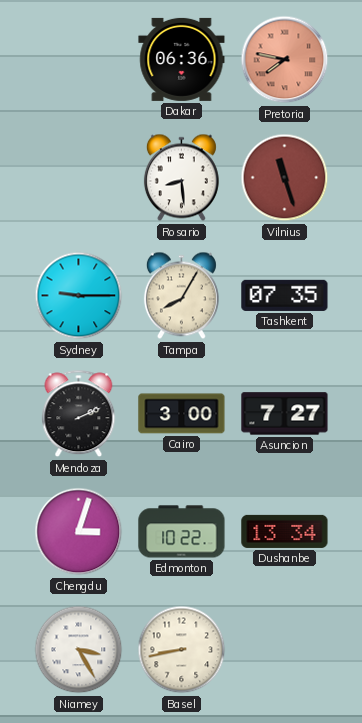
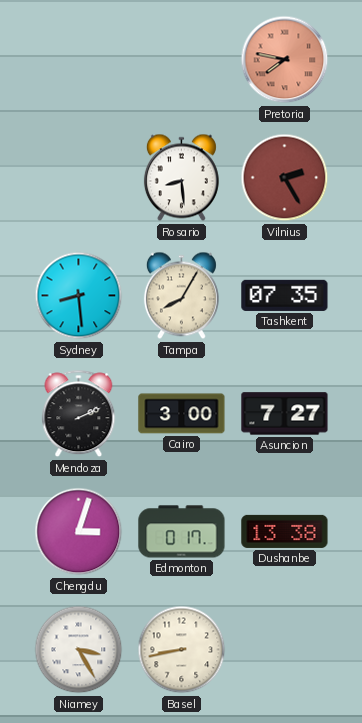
Dakar: 06:36 -> none (182, 59)
Vilnius: 11:27 -> 2:25 (285, 178)
Sydney: 9:15 -> 8:29 (79, 296)
Edmonton: 10:22 -> 0:17 (182, 532)
Dushanbe: 13:34 -> 13:38 (285, 531)
